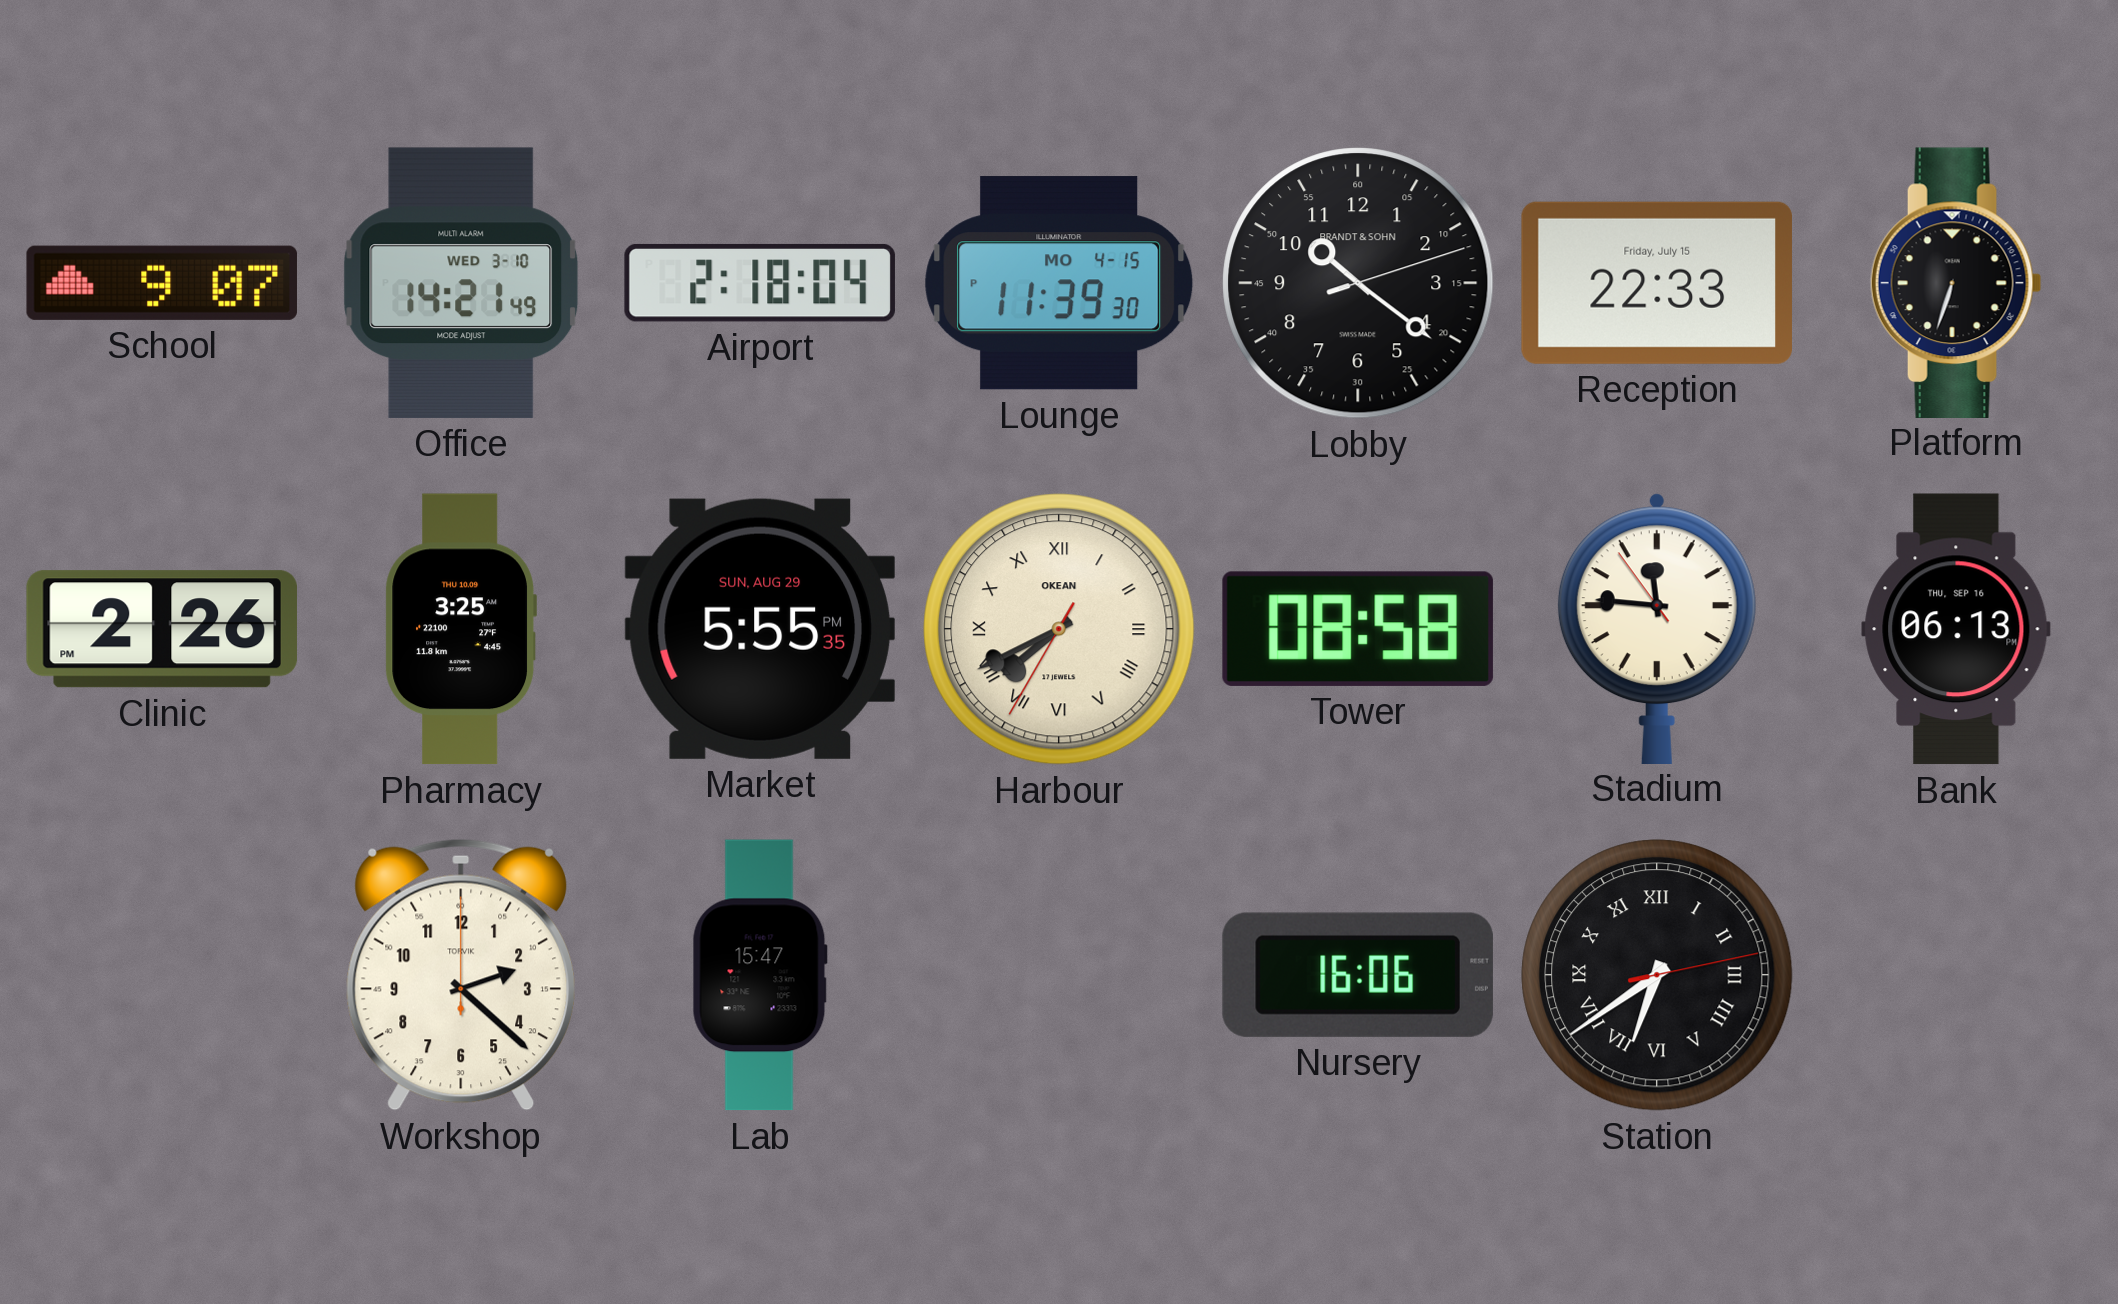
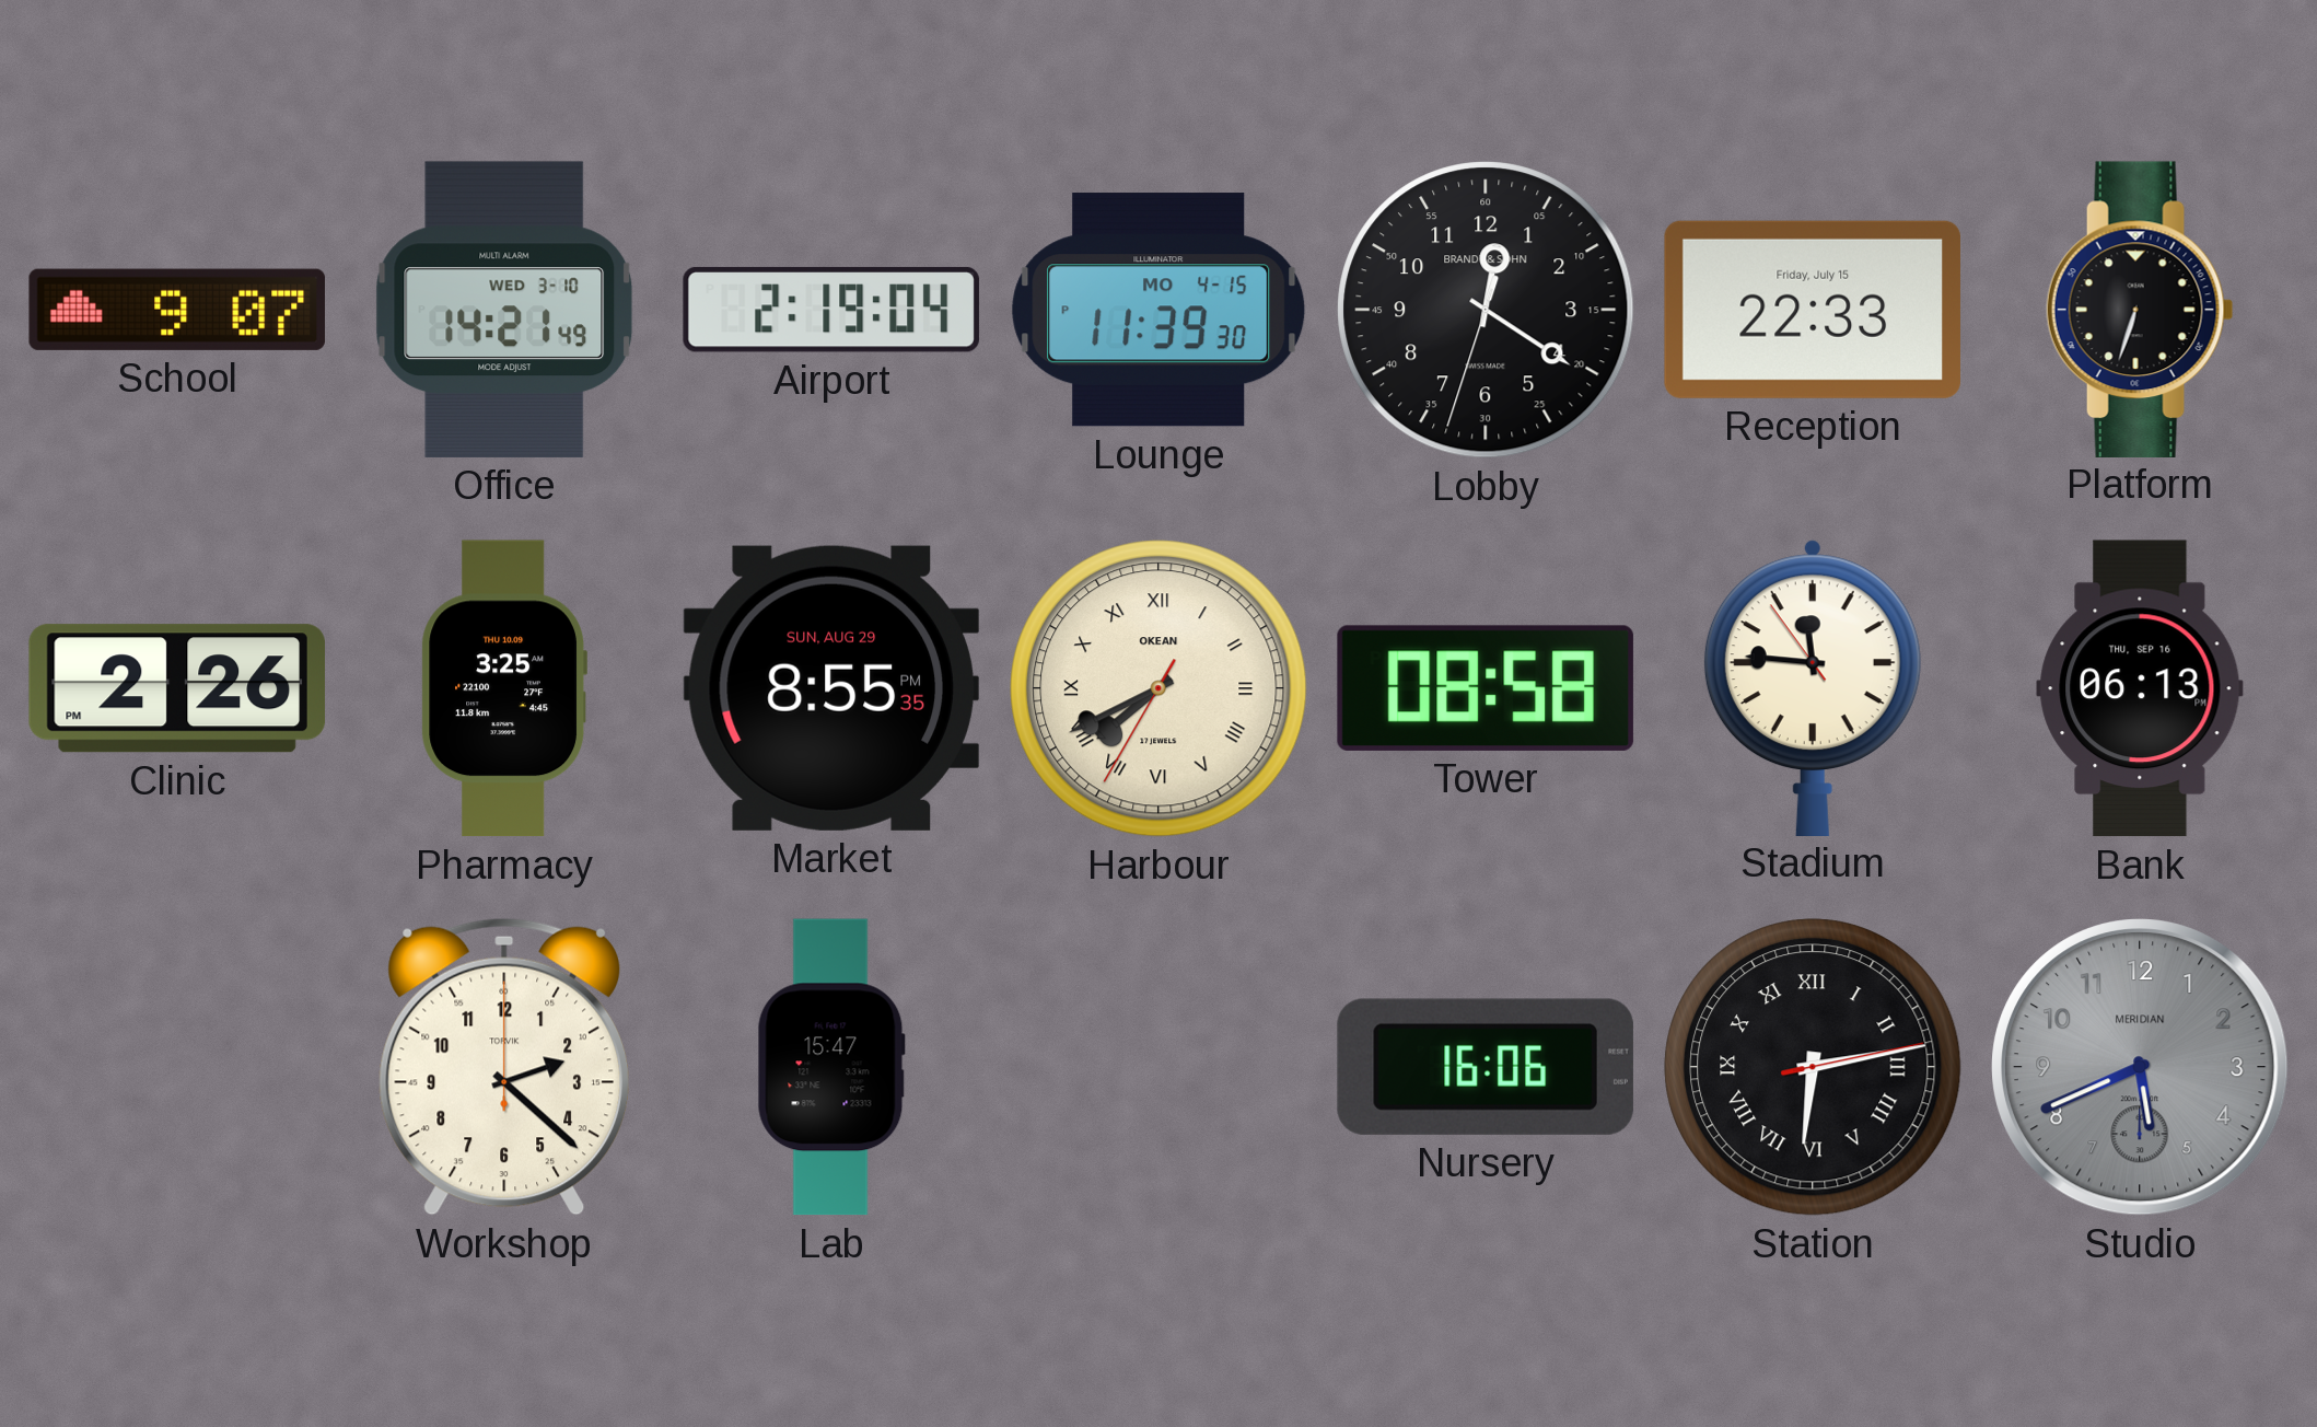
Airport: 2:18 -> 2:19 (831, 310)
Lobby: 10:21 -> 12:20 (1486, 310)
Market: 5:55 -> 8:55 (831, 688)
Station: 6:39 -> 6:13 (1813, 1067)
Studio: none -> 5:41 (2141, 1068)
